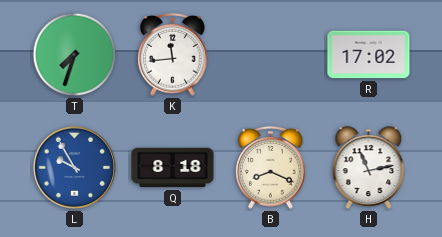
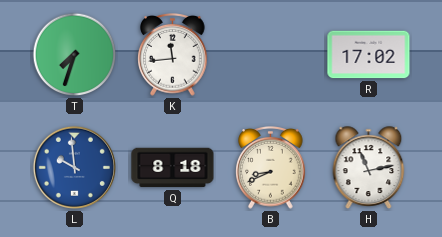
L: 9:55 -> 9:59 (74, 167)
B: 8:19 -> 8:41 (271, 168)
